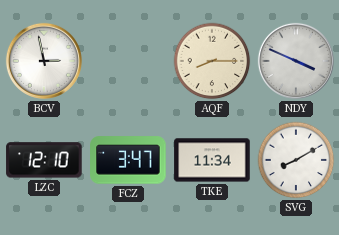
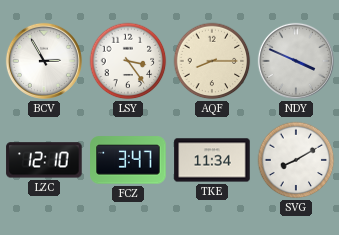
BCV: 2:58 -> 2:55 (44, 61)
LSY: none -> 3:24 (128, 61)
